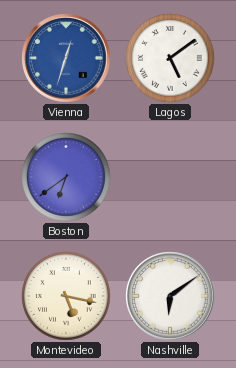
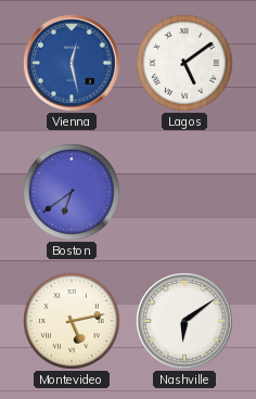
Vienna: 12:33 -> 12:28 (72, 63)
Montevideo: 5:17 -> 5:13 (72, 321)
